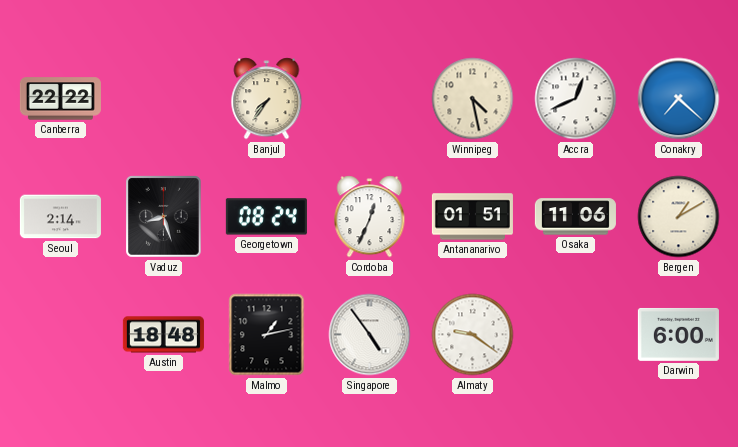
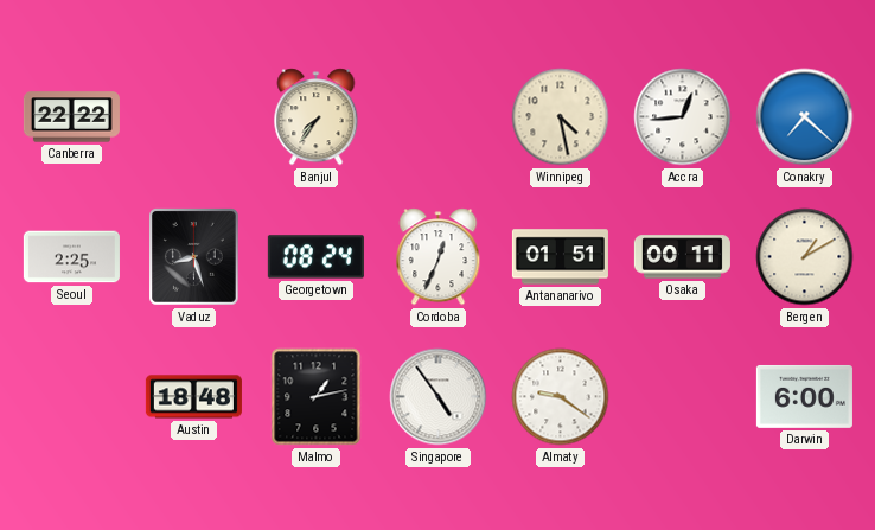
Accra: 12:41 -> 12:44 (683, 117)
Seoul: 2:14 -> 2:25 (71, 257)
Osaka: 11:06 -> 00:11 (682, 257)
